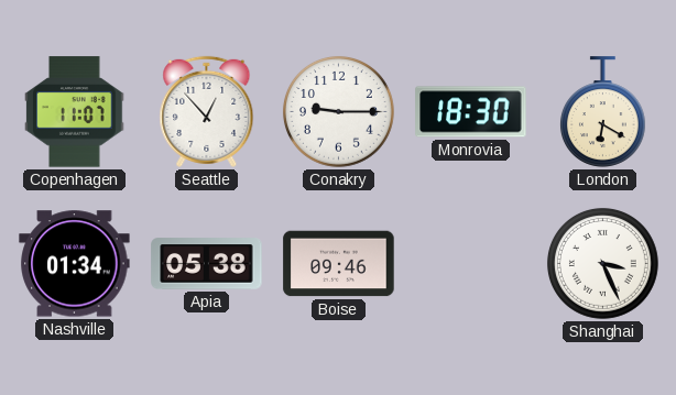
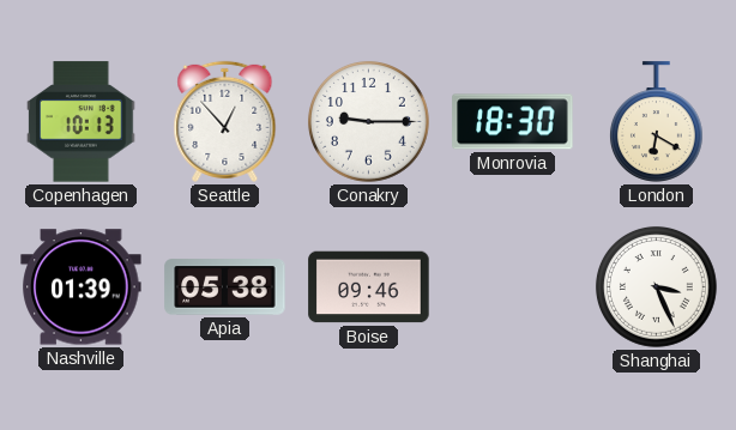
Copenhagen: 11:07 -> 10:13 (82, 122)
Nashville: 01:34 -> 01:39 (82, 287)
